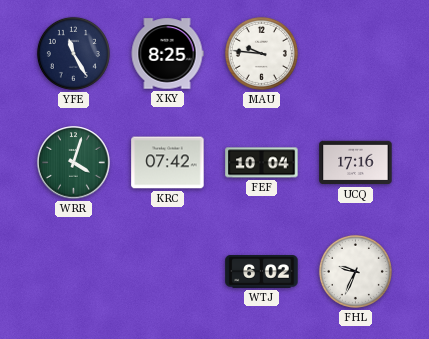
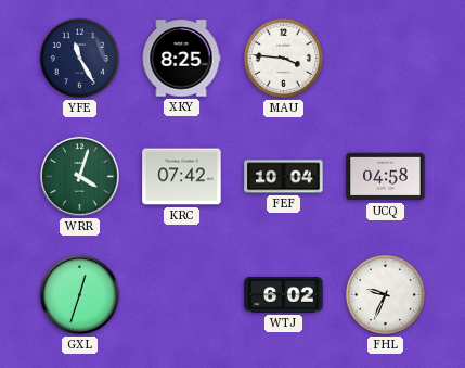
MAU: 9:46 -> 3:46 (283, 58)
UCQ: 17:16 -> 04:58 (386, 177)
GXL: none -> 12:33 (80, 295)
